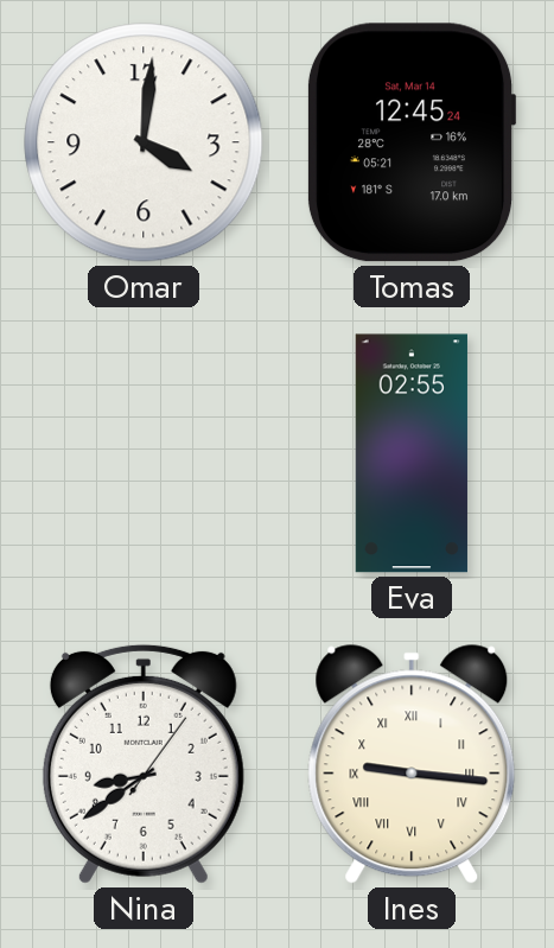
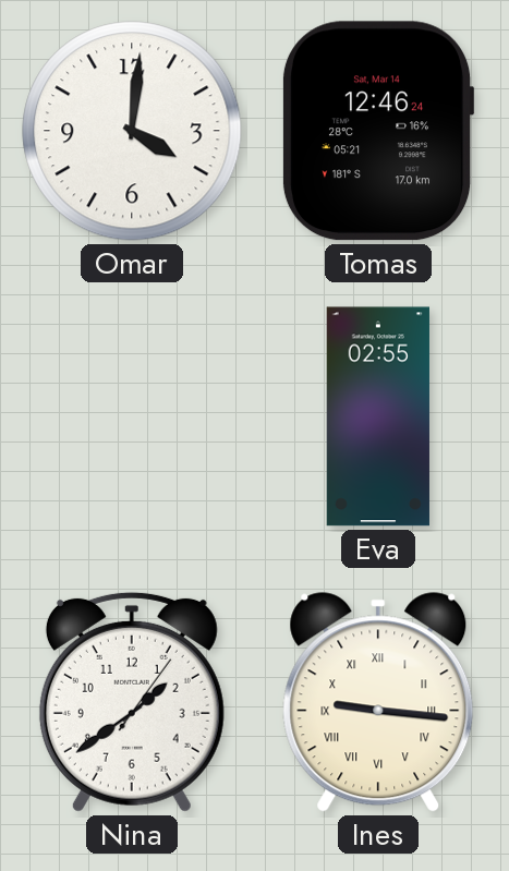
Tomas: 12:45 -> 12:46 (378, 131)
Nina: 8:39 -> 1:39 (132, 702)
